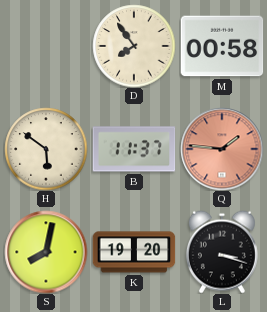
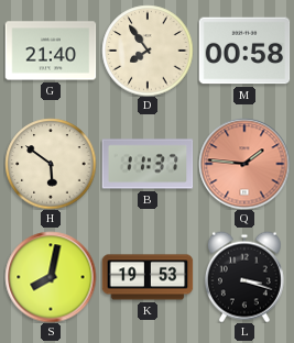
G: none -> 21:40 (51, 51)
K: 19:20 -> 19:53 (148, 277)
